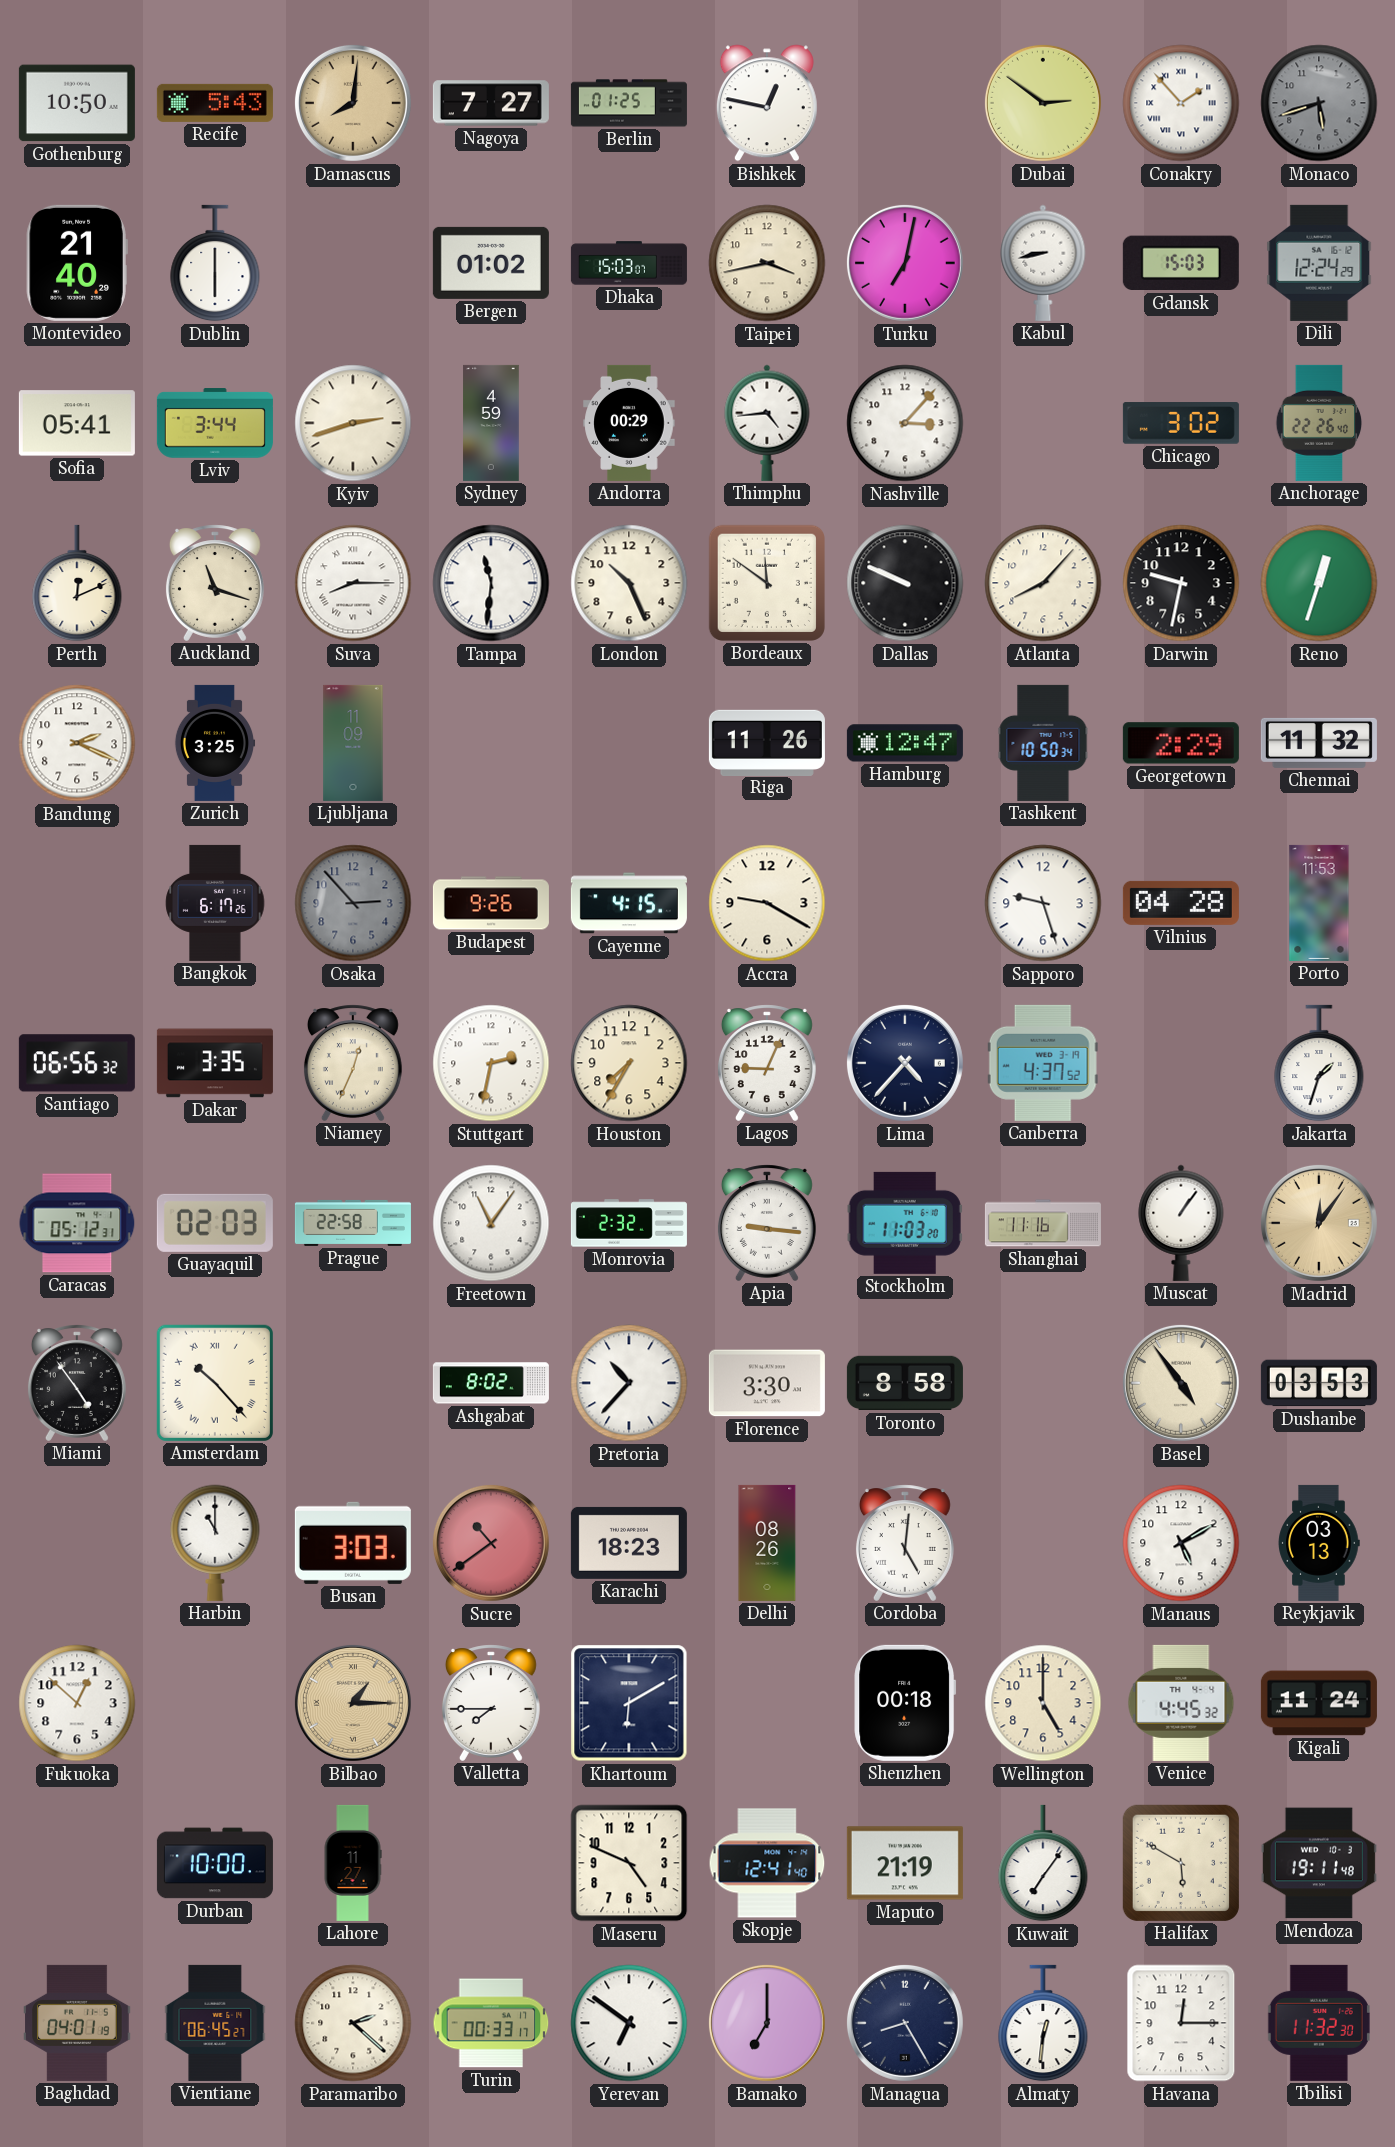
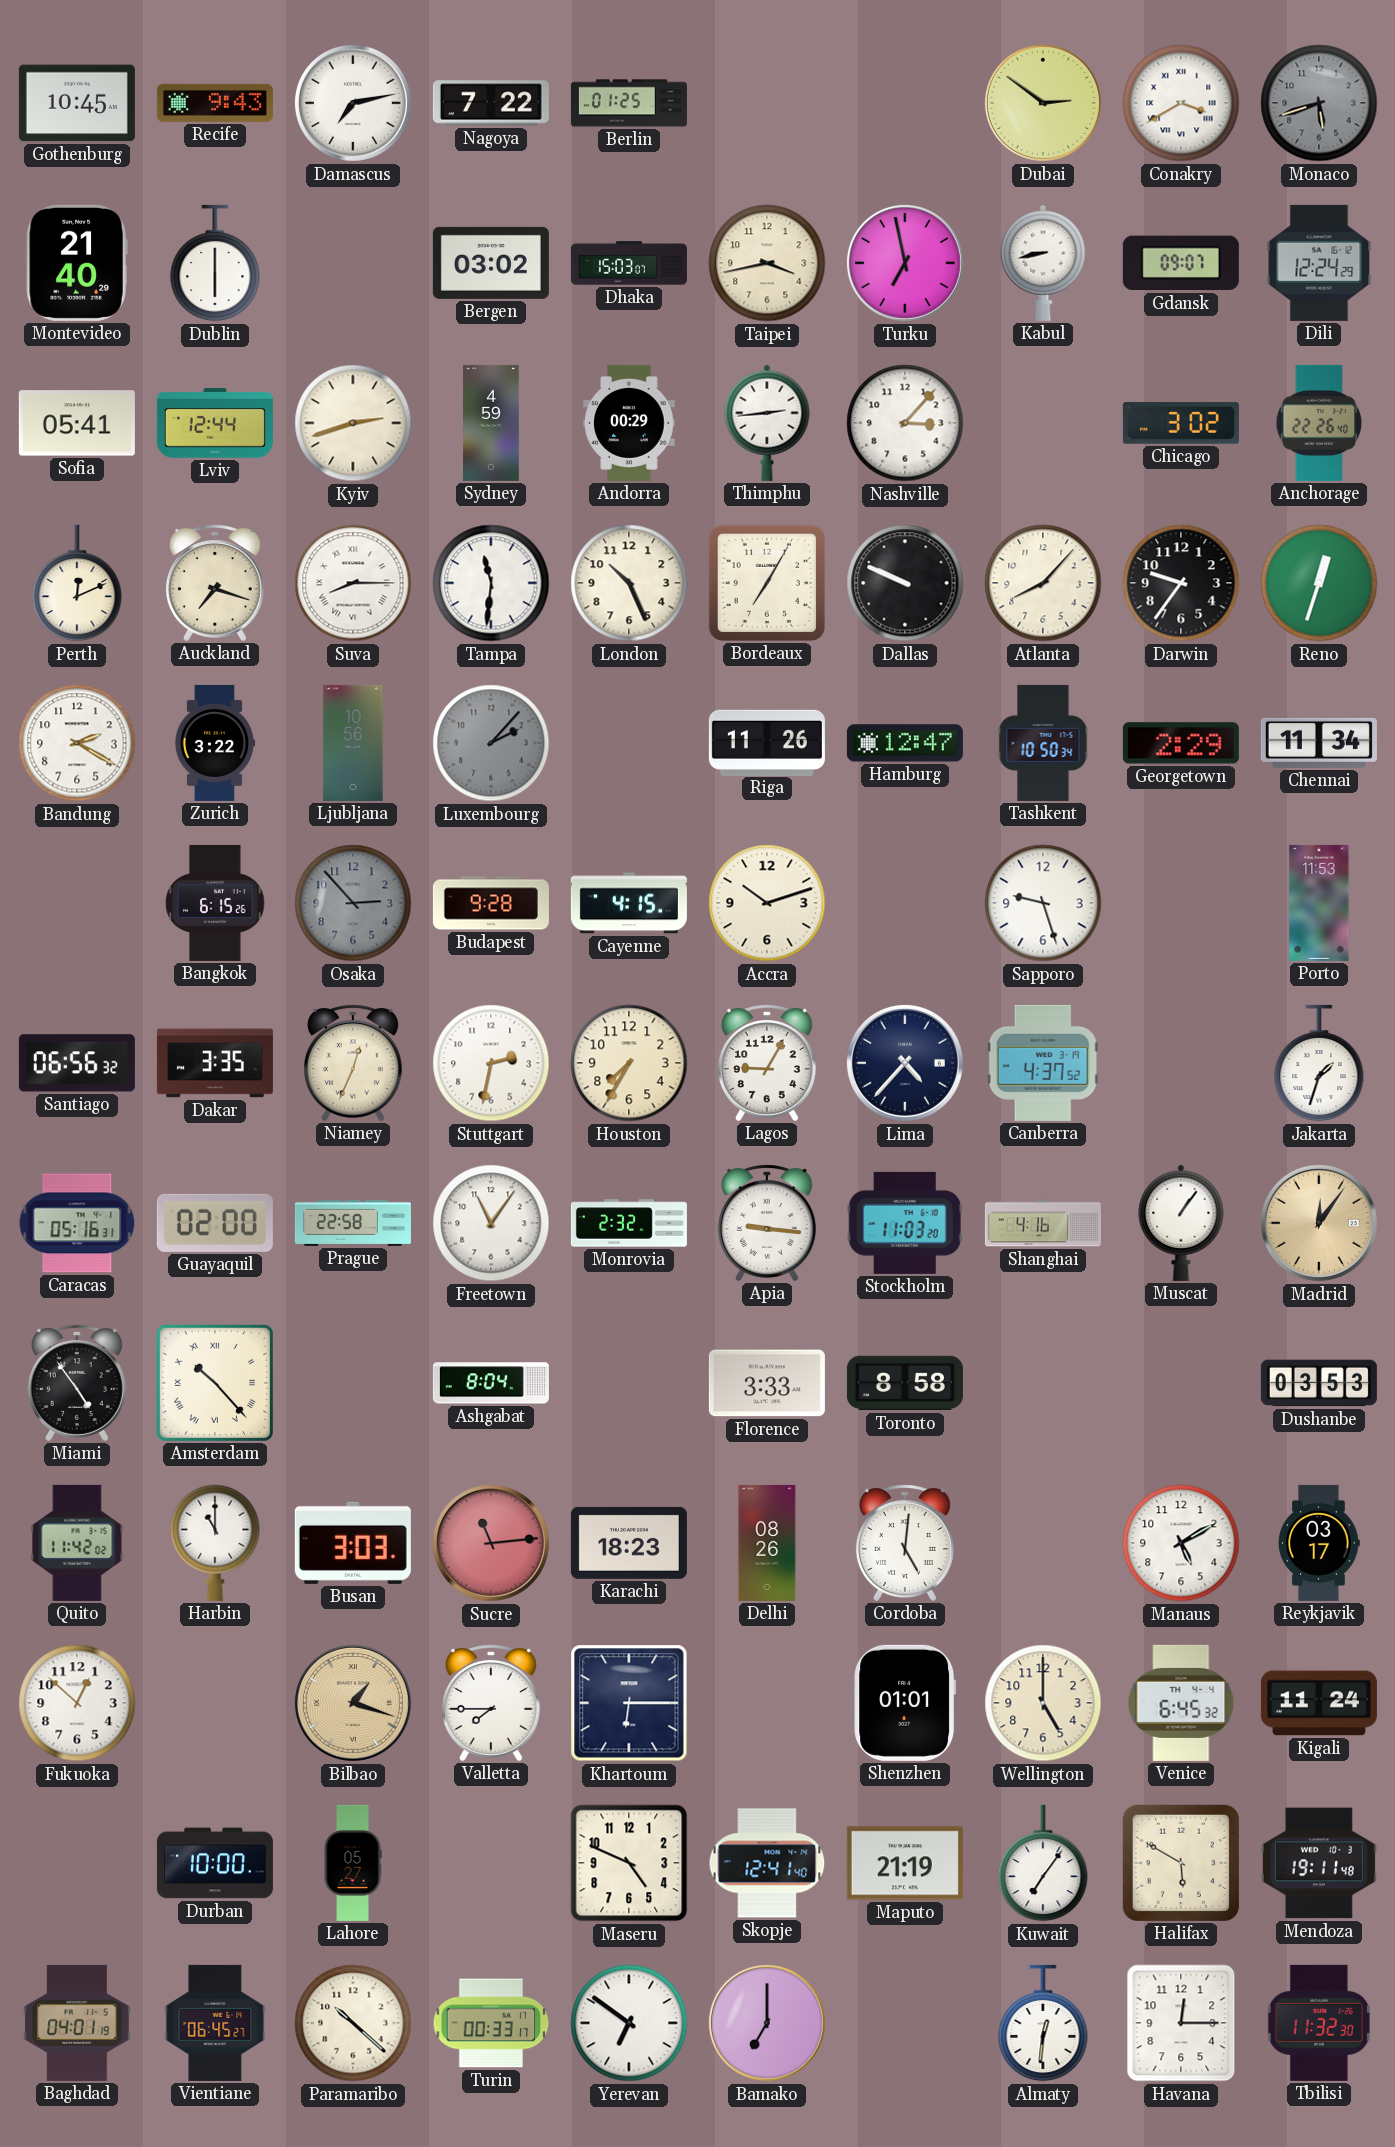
Gothenburg: 10:50 -> 10:45 (77, 103)
Recife: 5:43 -> 9:43 (215, 103)
Damascus: 8:01 -> 7:13 (353, 103)
Damascus dial: champagne -> white (353, 103)
Nagoya: 7:27 -> 7:22 (491, 103)
Bishkek: 12:47 -> none (767, 103)
Conakry: 1:53 -> 3:40 (1181, 103)
Bergen: 01:02 -> 03:02 (491, 263)
Turku: 7:02 -> 6:58 (905, 263)
Gdansk: 15:03 -> 09:07 (1181, 263)
Lviv: 3:44 -> 12:44 (215, 423)
Thimphu: 4:44 -> 2:44 (767, 423)
Auckland: 11:18 -> 7:18 (215, 583)
Bordeaux: 11:51 -> 7:05 (767, 583)
Darwin: 9:32 -> 9:36 (1181, 583)
Bandung: 2:19 -> 2:20 (77, 743)
Zurich: 3:25 -> 3:22 (215, 743)
Ljubljana: 11:09 -> 10:56 (353, 743)
Luxembourg: none -> 2:07 (491, 743)
Chennai: 11:32 -> 11:34 (1319, 743)
Bangkok: 6:17 -> 6:15 (215, 903)
Budapest: 9:26 -> 9:28 (491, 903)
Accra: 9:20 -> 10:12 (767, 903)
Vilnius: 04:28 -> none (1181, 903)
Lagos: 9:04 -> 9:05 (767, 1063)
Caracas: 05:12 -> 05:16 (77, 1223)
Guayaquil: 02:03 -> 02:00 (215, 1223)
Shanghai: 11:16 -> 4:16 (1043, 1223)
Ashgabat: 8:02 -> 8:04 (491, 1383)
Pretoria: 10:37 -> none (629, 1383)
Florence: 3:30 -> 3:33 (767, 1383)
Basel: 4:54 -> none (1181, 1383)
Quito: none -> 11:42 (77, 1543)
Sucre: 10:39 -> 11:14 (491, 1543)
Reykjavik: 03:13 -> 03:17 (1319, 1543)
Bilbao: 1:15 -> 1:18 (353, 1703)
Khartoum: 6:10 -> 6:15 (629, 1703)
Shenzhen: 00:18 -> 01:01 (905, 1703)
Venice: 4:45 -> 6:45 (1181, 1703)
Lahore: 11:27 -> 05:27 (353, 1863)
Paramaribo: 2:22 -> 10:22 (353, 2023)
Managua: 8:25 -> none (905, 2023)
